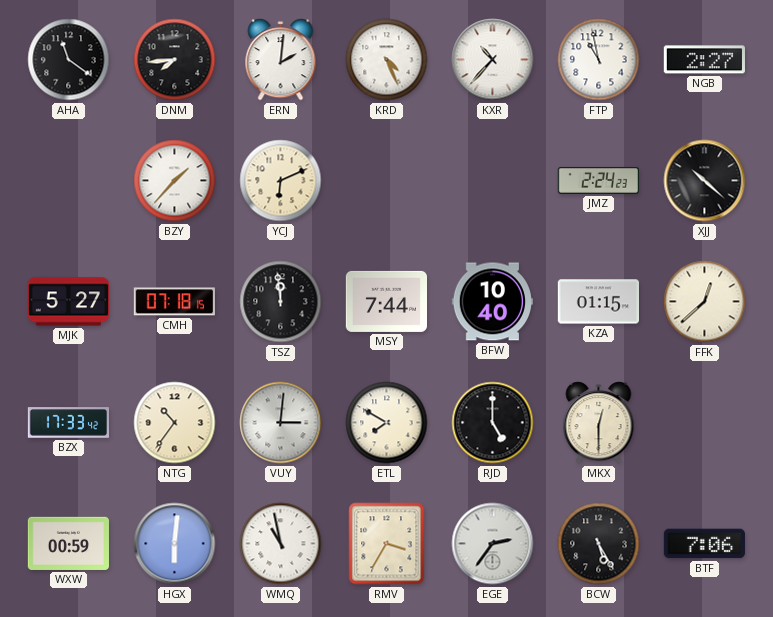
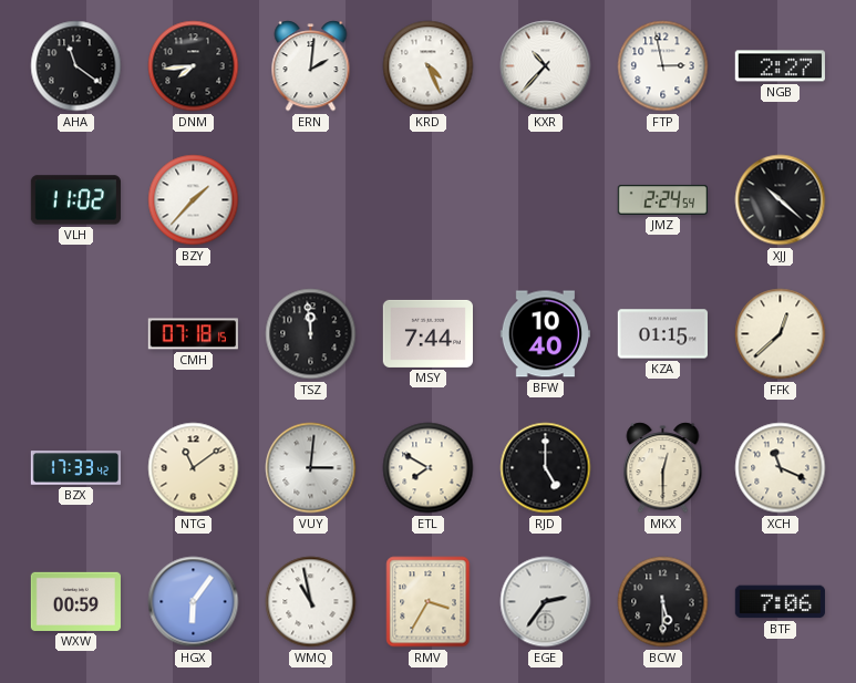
FTP: 10:58 -> 2:58 (663, 66)
VLH: none -> 11:02 (75, 200)
YCJ: 6:11 -> none (281, 181)
JMZ: 2:24:23 -> 2:24:54 (662, 199)
MJK: 5:27 -> none (68, 302)
NTG: 10:36 -> 11:09 (194, 468)
XCH: none -> 11:19 (781, 468)
HGX: 6:01 -> 6:06 (194, 602)
BCW: 5:25 -> 5:30 (663, 602)
